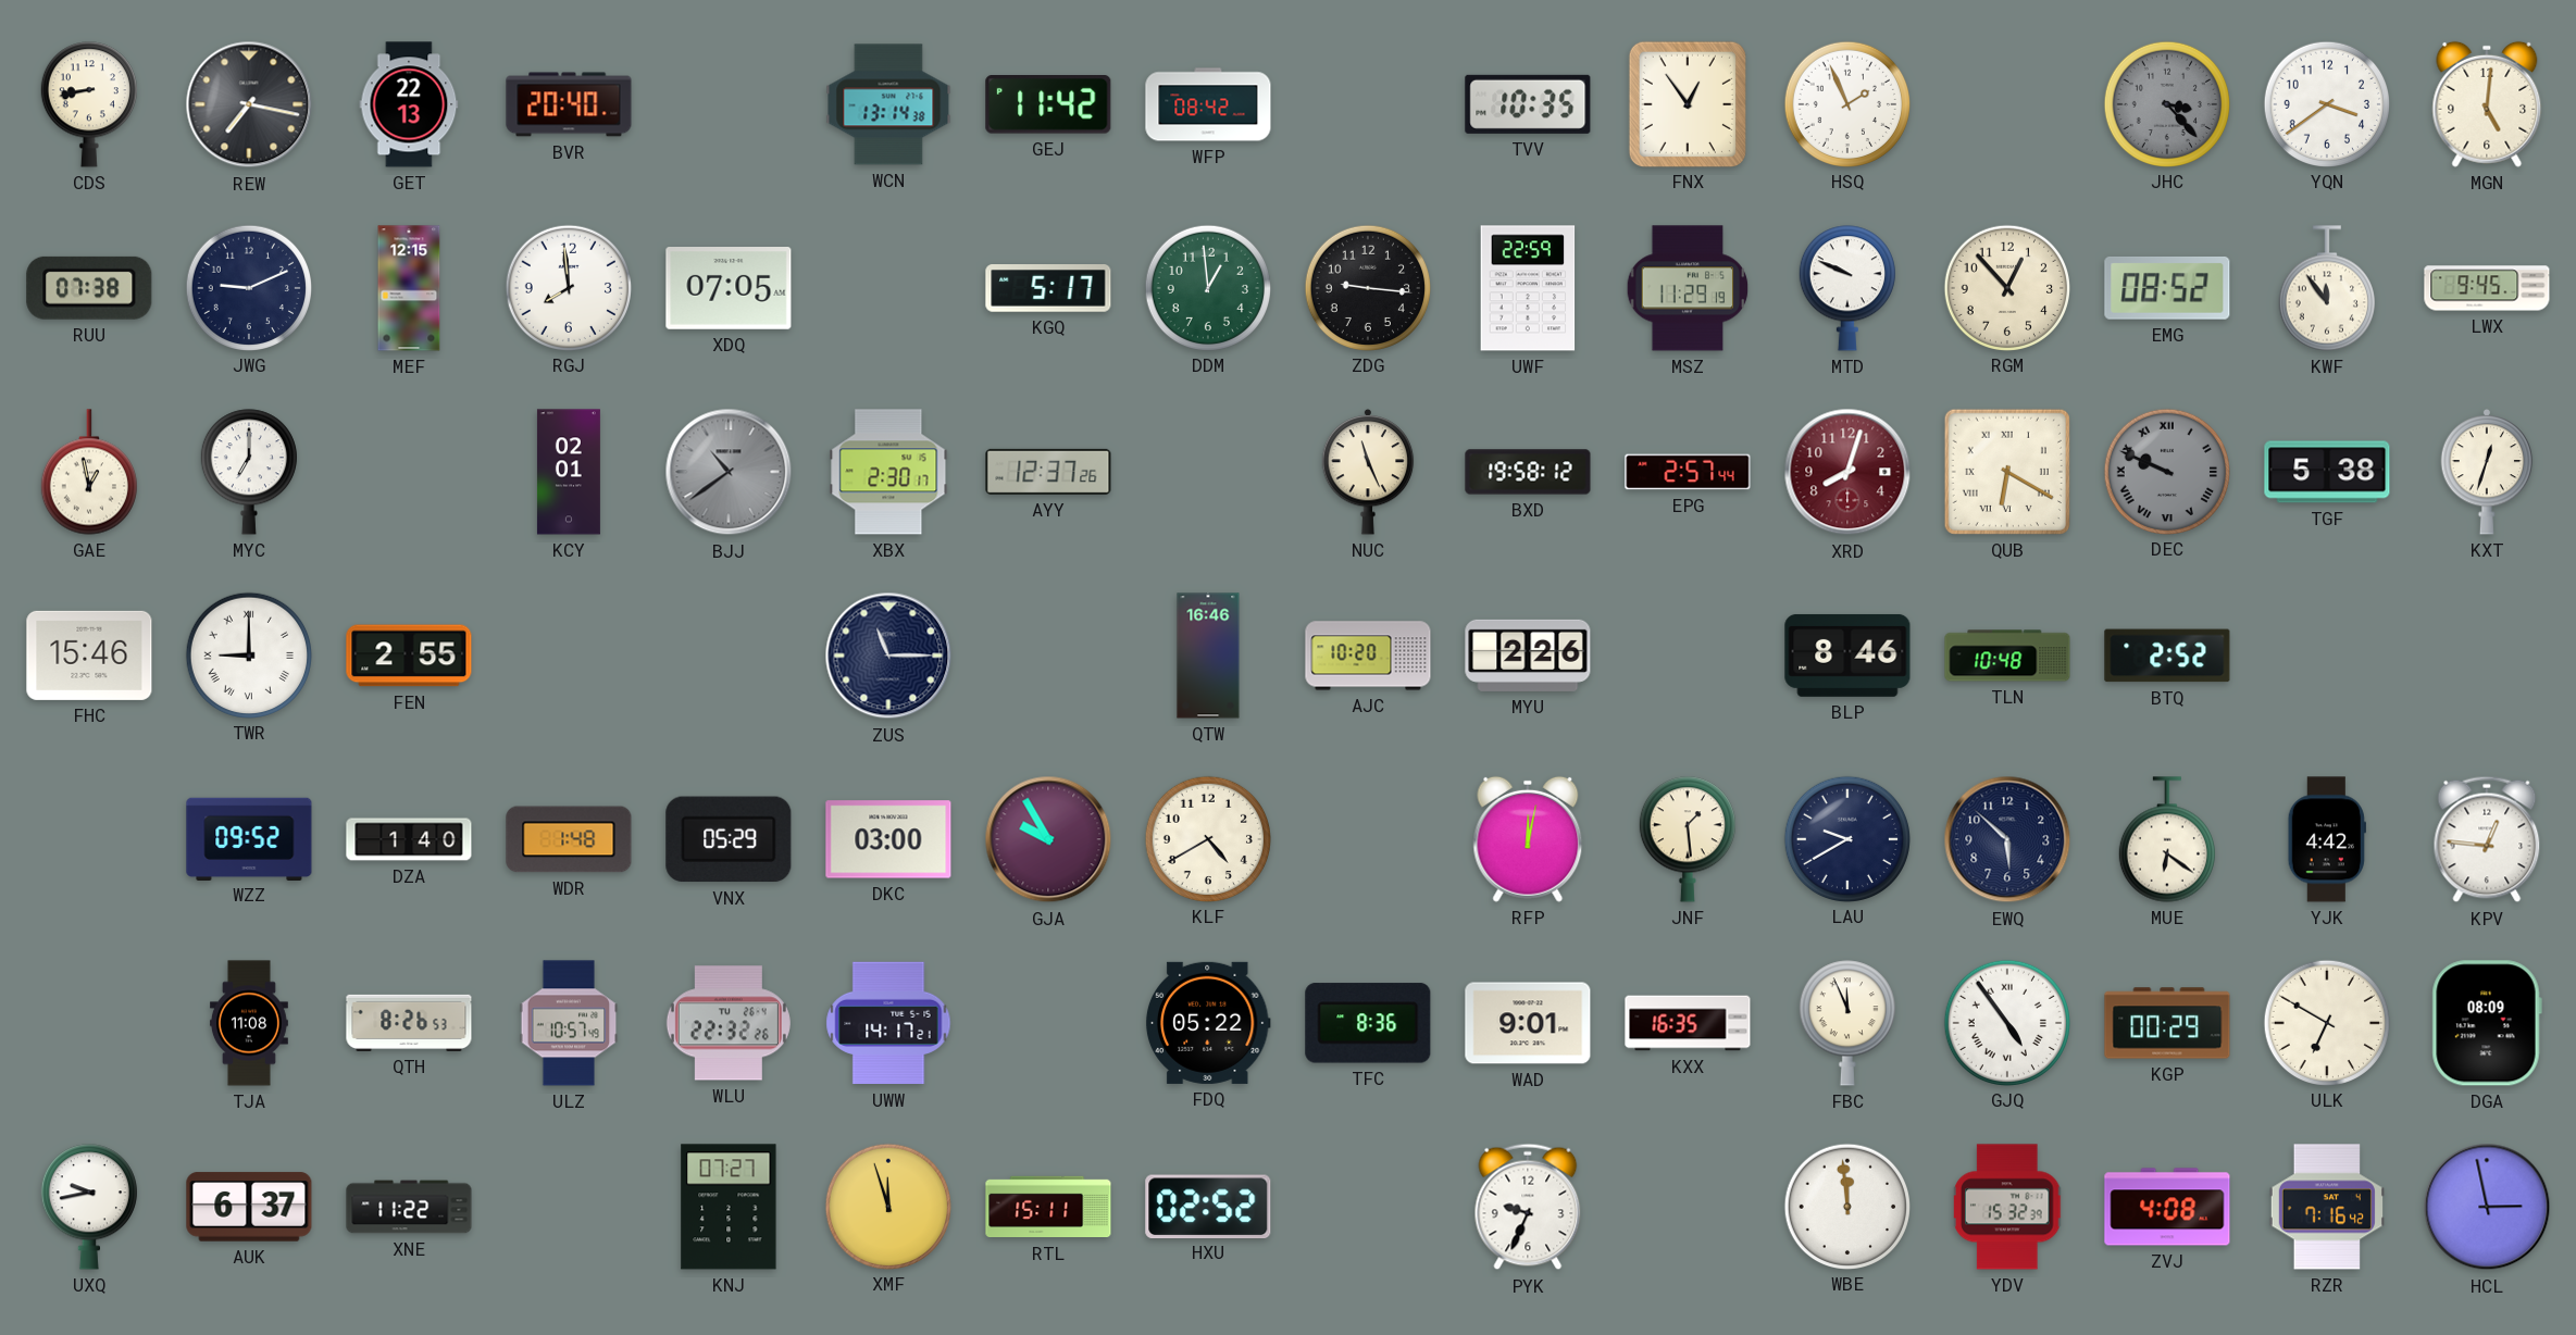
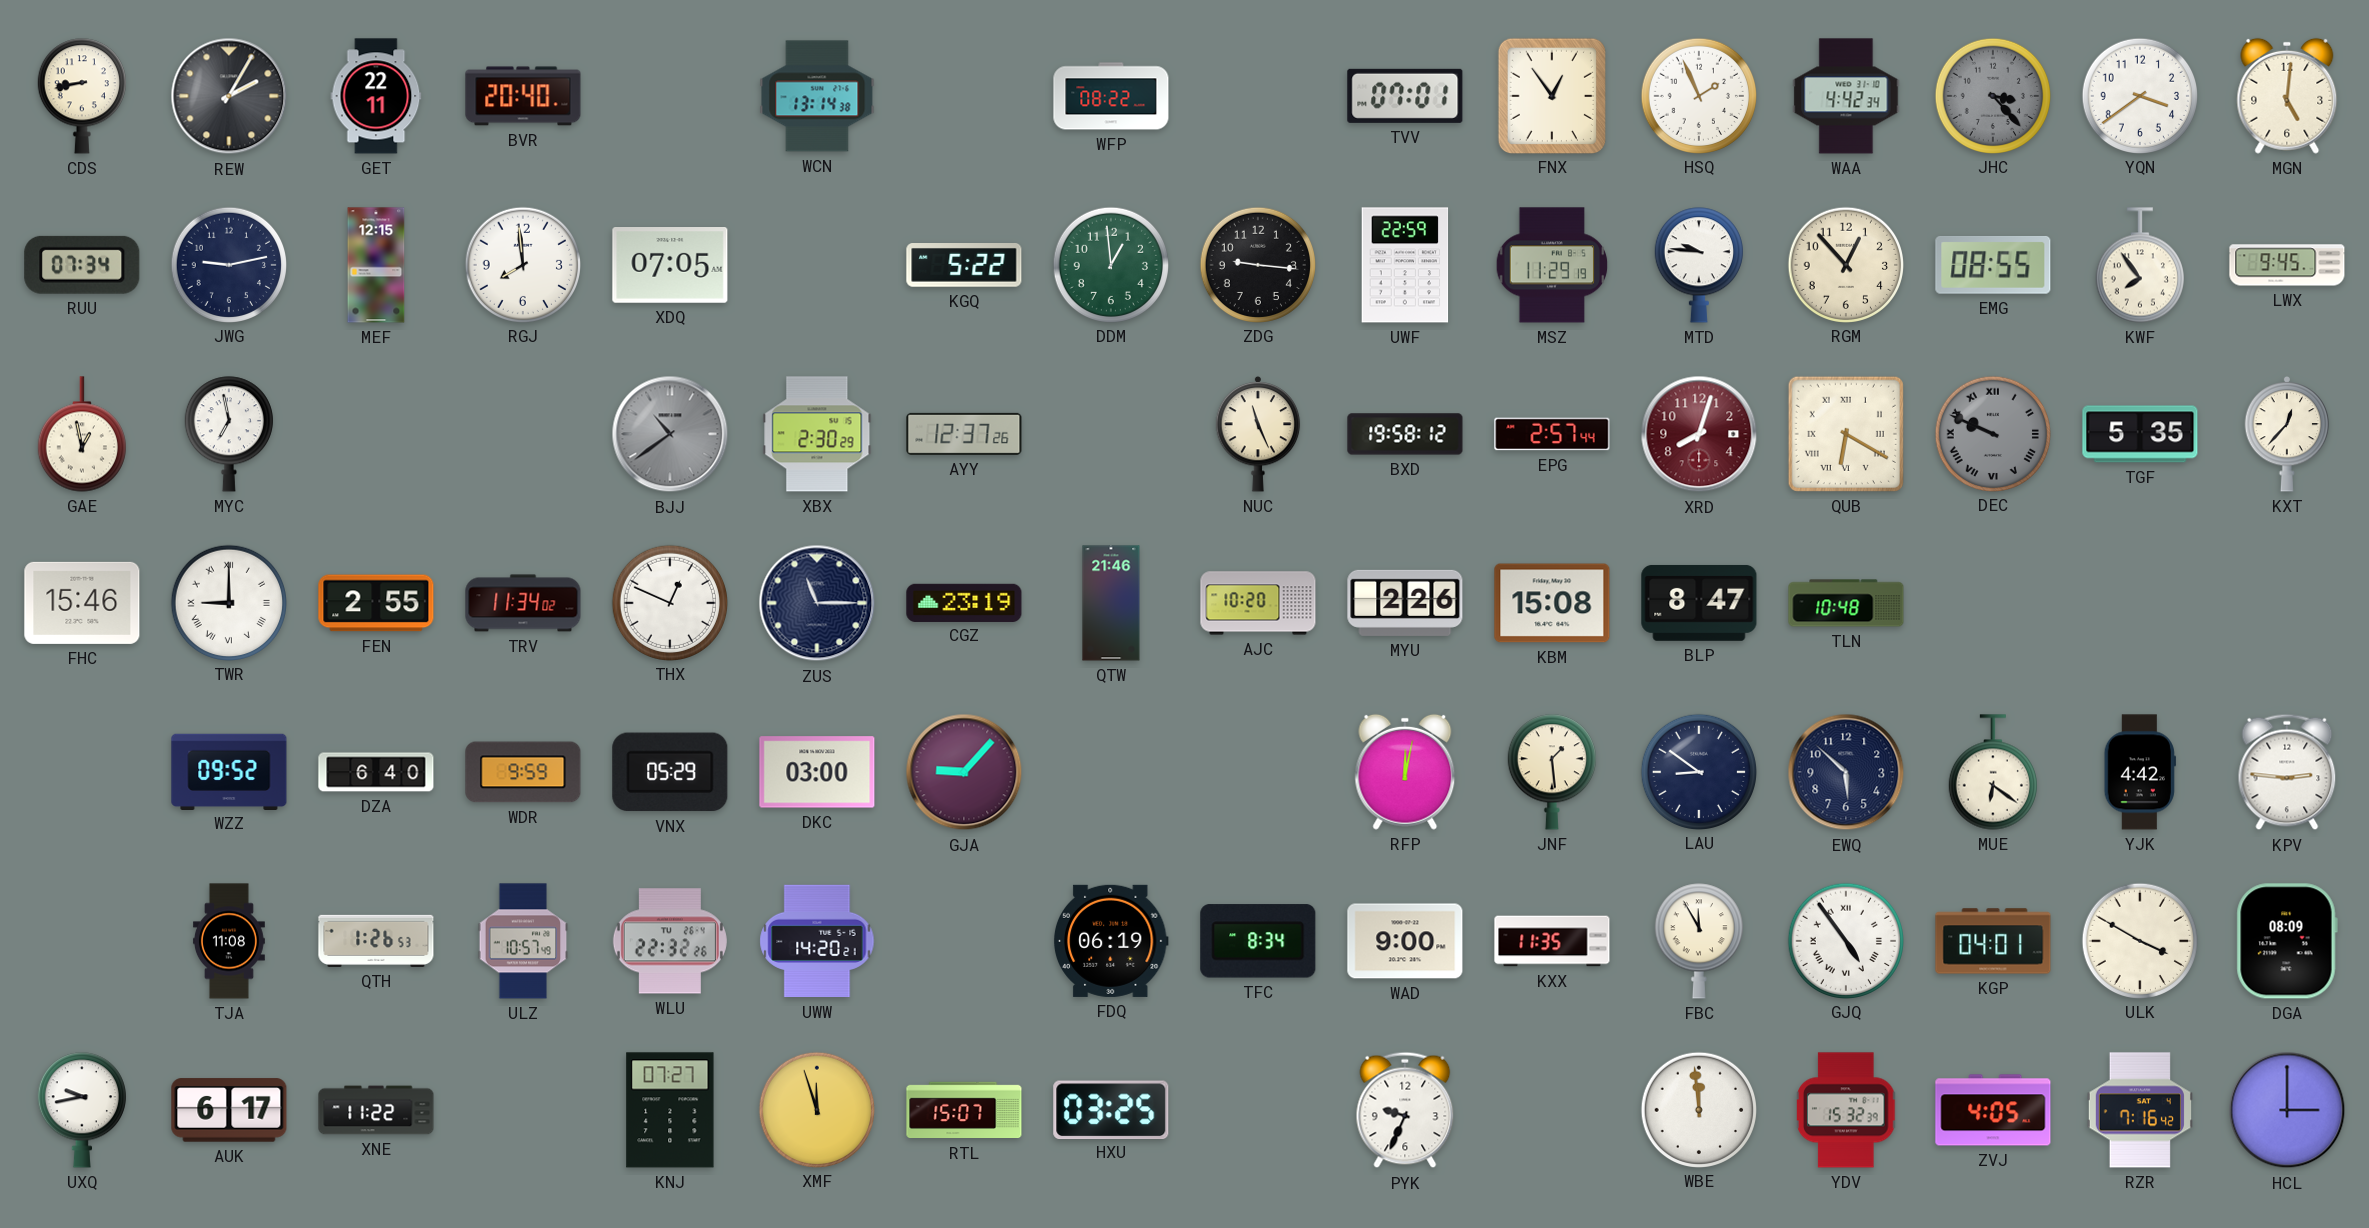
REW: 7:17 -> 2:05 (229, 96)
GET: 22:13 -> 22:11 (376, 96)
GEJ: 11:42 -> none (1048, 105)
WFP: 08:42 -> 08:22 (1111, 96)
TVV: 10:35 -> 07:01 (1405, 96)
WAA: none -> 4:42 (1846, 96)
RUU: 07:38 -> 07:34 (82, 265)
JWG: 9:11 -> 9:13 (228, 264)
KGQ: 5:17 -> 5:22 (964, 266)
MTD: 9:49 -> 9:46 (1699, 265)
EMG: 08:52 -> 08:55 (1993, 265)
KWF: 11:54 -> 7:54 (2140, 265)
MYC: 7:00 -> 6:58 (229, 434)
KCY: 02:01 -> none (569, 472)
XBX: 2:30:17 -> 2:30:29 (817, 434)
TGF: 5:38 -> 5:35 (2140, 434)
KXT: 12:33 -> 12:37 (2287, 434)
TRV: none -> 11:34 (523, 603)
THX: none -> 12:49 (669, 602)
CGZ: none -> 23:19 (964, 602)
QTW: 16:46 -> 21:46 (1111, 603)
KBM: none -> 15:08 (1552, 603)
BLP: 8:46 -> 8:47 (1699, 603)
BTQ: 2:52 -> none (2167, 656)
DZA: 1:40 -> 6:40 (376, 772)
WDR: 1:48 -> 9:59 (523, 772)
GJA: 9:55 -> 9:07 (964, 772)
KLF: 4:40 -> none (1207, 838)
LAU: 9:40 -> 8:51 (1698, 771)
KPV: 12:46 -> 2:46 (2287, 772)
QTH: 8:26 -> 1:26 (376, 941)
UWW: 14:17 -> 14:20 (817, 941)
FDQ: 05:22 -> 06:19 (1111, 941)
TFC: 8:36 -> 8:34 (1258, 941)
WAD: 9:01 -> 9:00 (1405, 941)
KXX: 16:35 -> 11:35 (1552, 941)
FBC: 11:56 -> 11:55 (1699, 941)
KGP: 00:29 -> 04:01 (1993, 941)
ULK: 6:50 -> 3:50 (2139, 940)
AUK: 6:37 -> 6:17 (229, 1110)
RTL: 15:11 -> 15:07 (964, 1110)
HXU: 02:52 -> 03:25 (1111, 1109)
ZVJ: 4:08 -> 4:05 (1993, 1110)
HCL: 2:58 -> 3:00 (2287, 1110)
